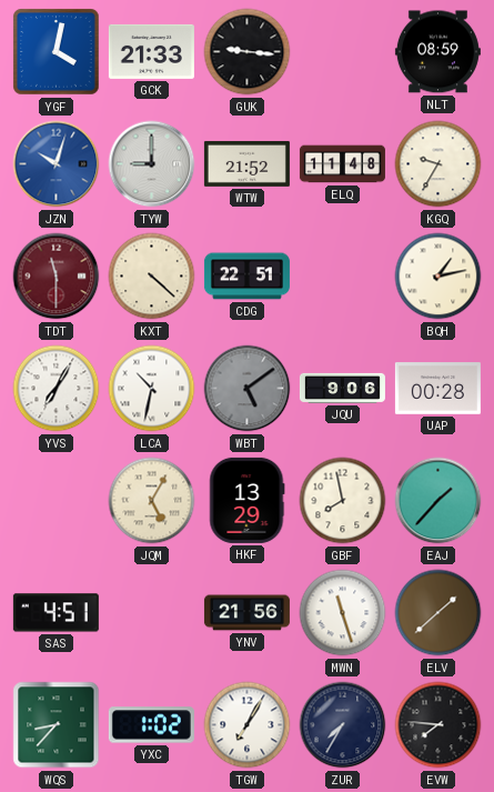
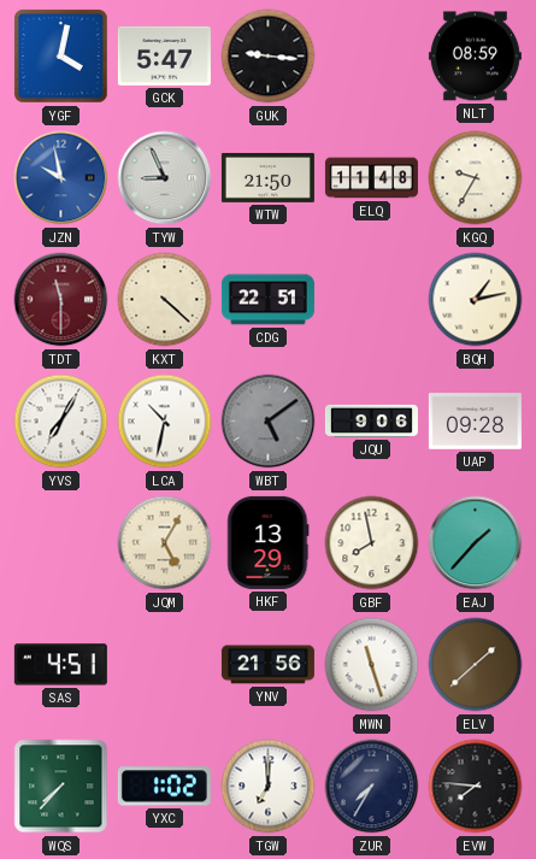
GCK: 21:33 -> 5:47 (164, 55)
JZN: 10:03 -> 9:58 (61, 178)
TYW: 9:00 -> 8:56 (165, 178)
WTW: 21:52 -> 21:50 (267, 177)
UAP: 00:28 -> 09:28 (475, 422)
WQS: 8:37 -> 7:37 (61, 787)
TGW: 7:05 -> 7:00 (269, 787)
